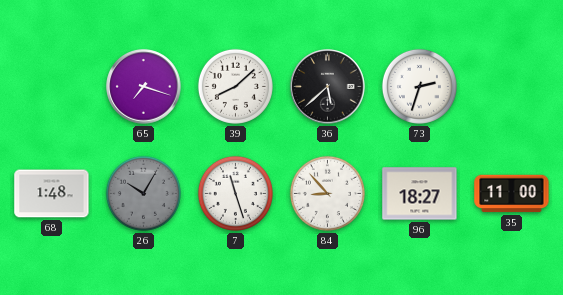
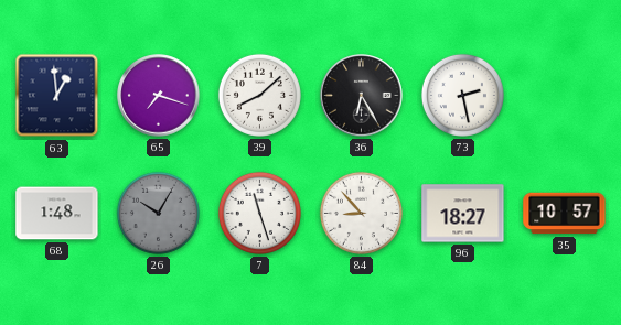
63: none -> 12:59 (57, 96)
36: 5:38 -> 6:25 (362, 96)
73: 2:33 -> 2:28 (462, 95)
35: 11:00 -> 10:57 (565, 214)
